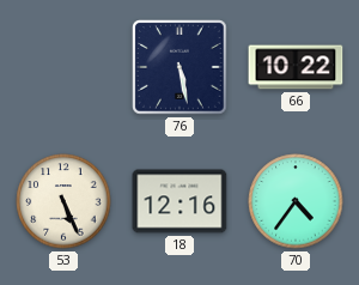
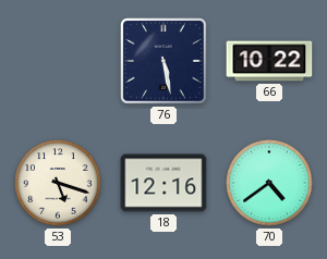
53: 5:26 -> 5:18 (58, 183)
70: 4:36 -> 4:39 (269, 183)
